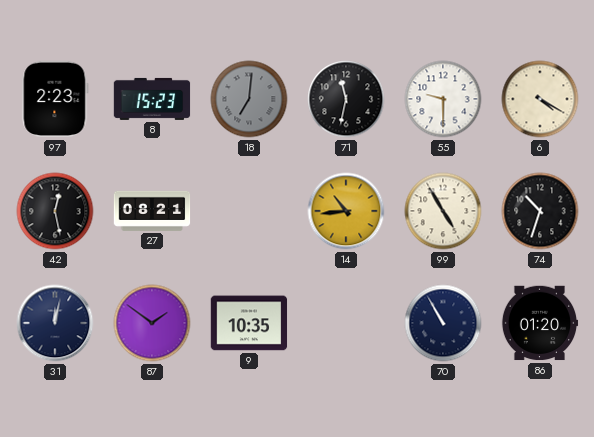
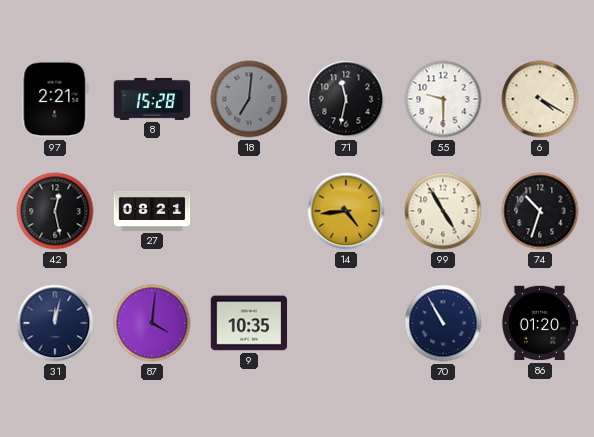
97: 2:23 -> 2:21 (55, 99)
8: 15:23 -> 15:28 (152, 99)
14: 10:44 -> 4:44 (346, 211)
87: 1:51 -> 4:01 (152, 323)
